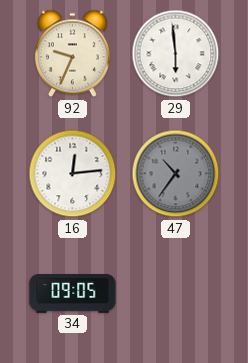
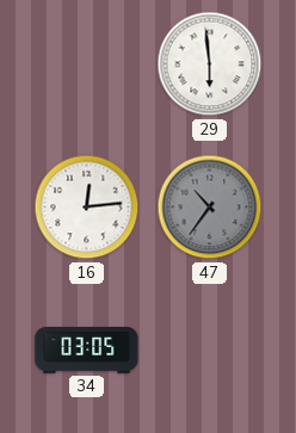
92: 9:34 -> none (72, 54)
34: 09:05 -> 03:05 (87, 351)
